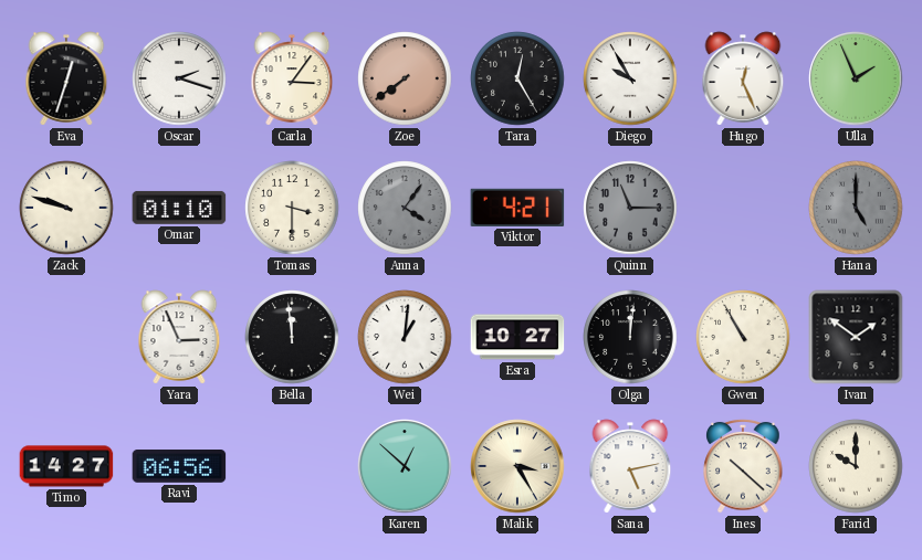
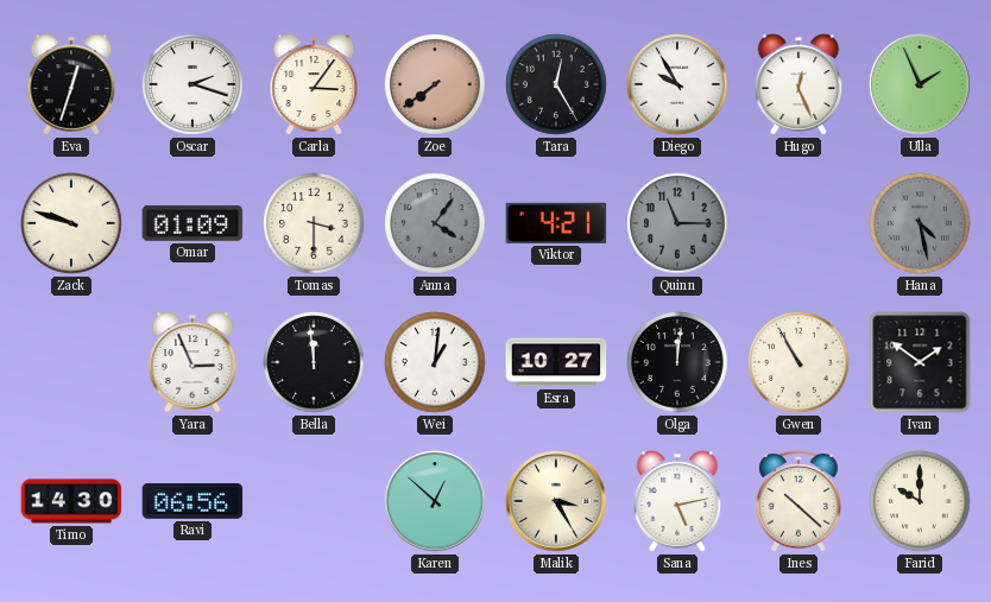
Omar: 01:10 -> 01:09 (192, 223)
Hana: 5:00 -> 4:28 (920, 223)
Timo: 14:27 -> 14:30 (71, 501)
